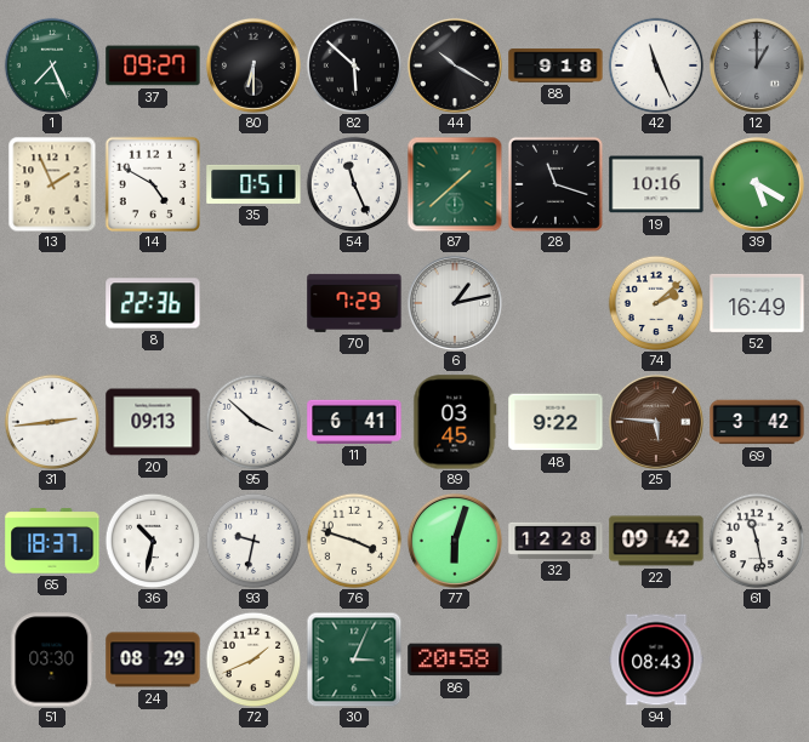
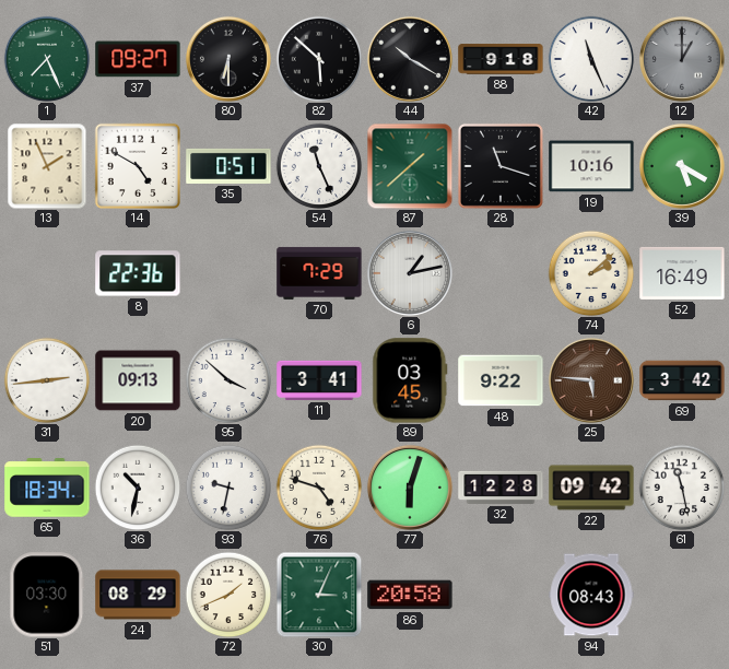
11: 6:41 -> 3:41 (319, 380)
65: 18:37 -> 18:34 (47, 488)
76: 3:48 -> 4:48 (319, 488)
